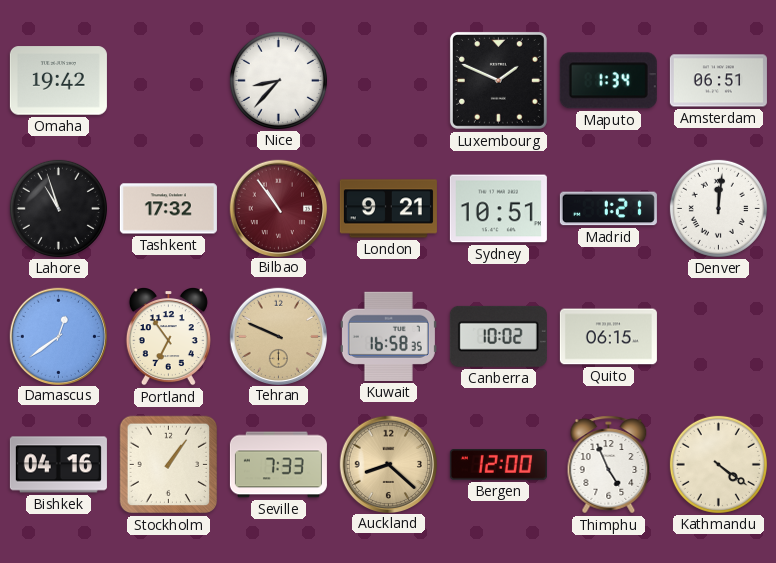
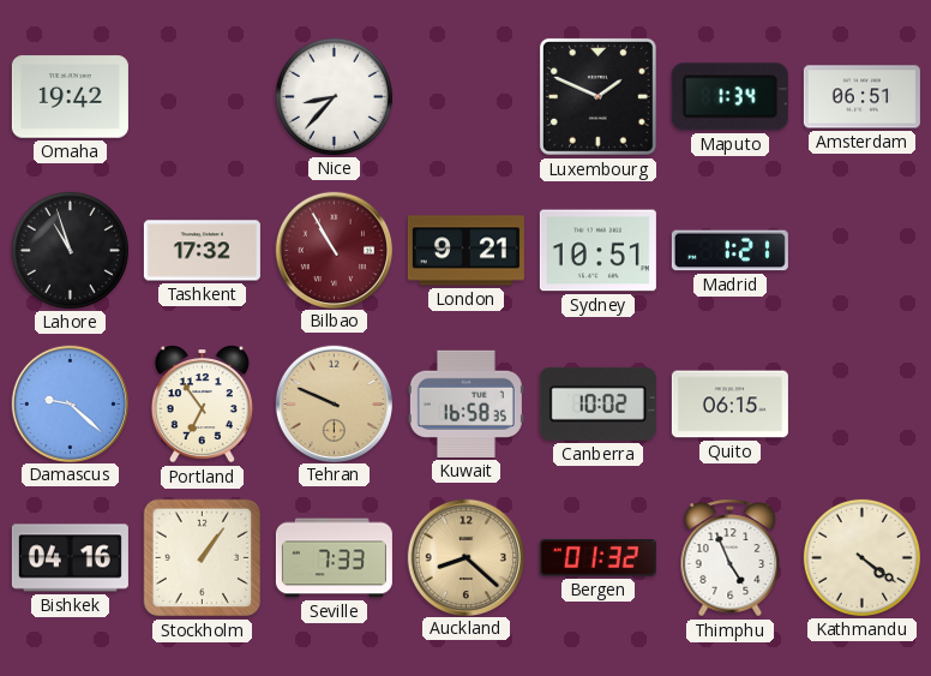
Bilbao: 10:54 -> 10:55 (334, 250)
Denver: 12:01 -> none (718, 208)
Damascus: 12:39 -> 9:22 (70, 403)
Bergen: 12:00 -> 01:32 (597, 558)
